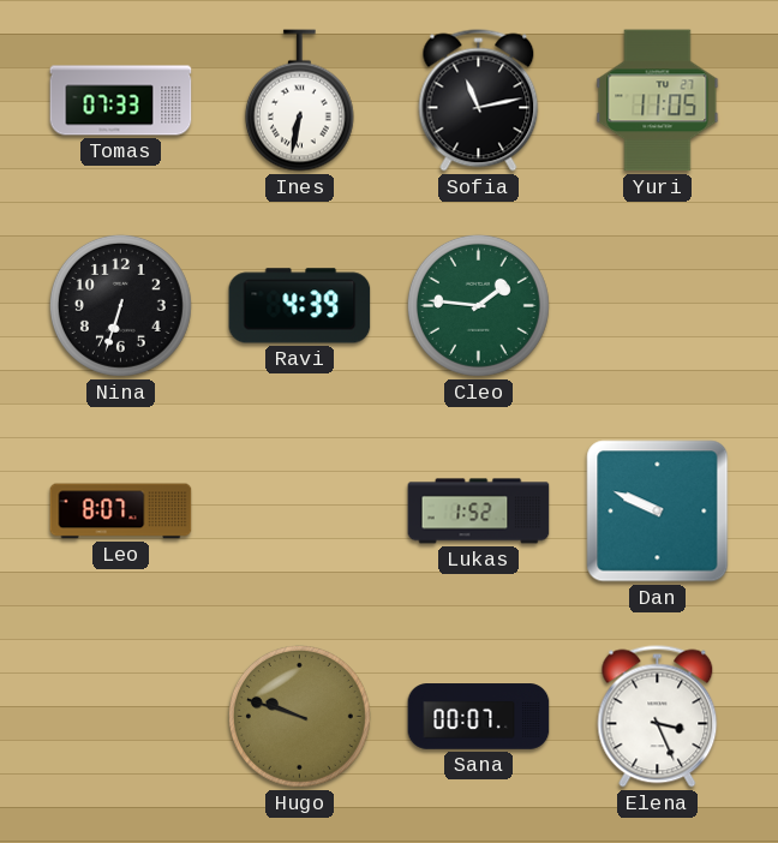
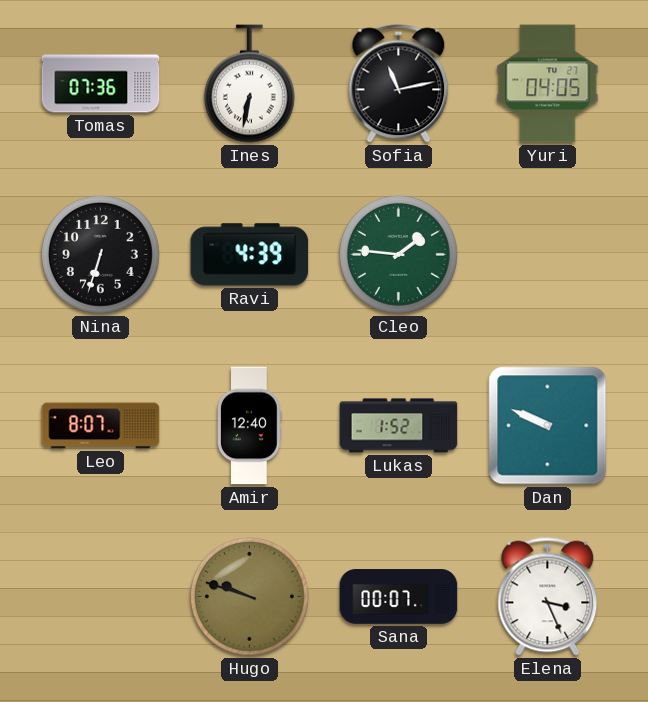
Tomas: 07:33 -> 07:36 (101, 84)
Yuri: 11:05 -> 04:05 (548, 84)
Amir: none -> 12:40 (250, 426)
